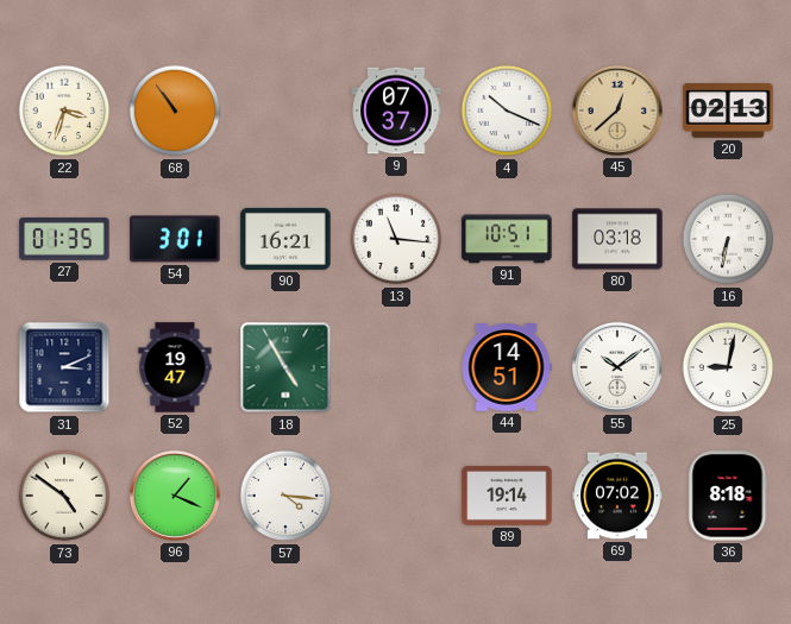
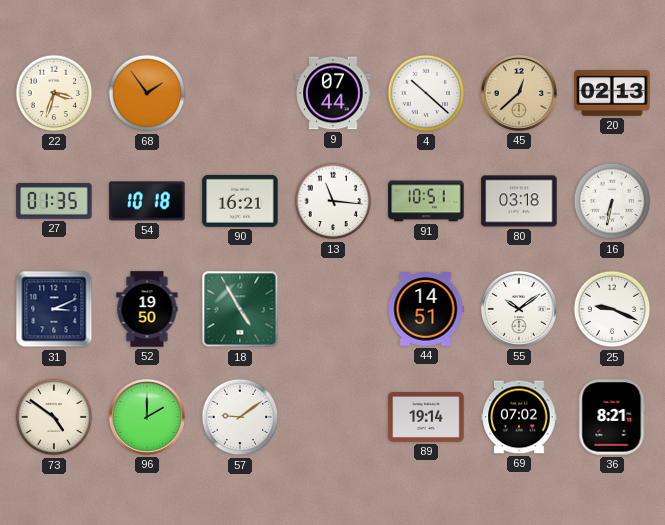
68: 10:54 -> 1:54 (147, 93)
9: 07:37 -> 07:44 (333, 93)
4: 10:19 -> 10:22 (426, 93)
54: 3:01 -> 10:18 (147, 201)
52: 19:47 -> 19:50 (147, 309)
25: 9:02 -> 9:19 (612, 309)
96: 1:19 -> 2:00 (147, 417)
57: 4:16 -> 9:09 (240, 417)
36: 8:18 -> 8:21 (612, 417)
